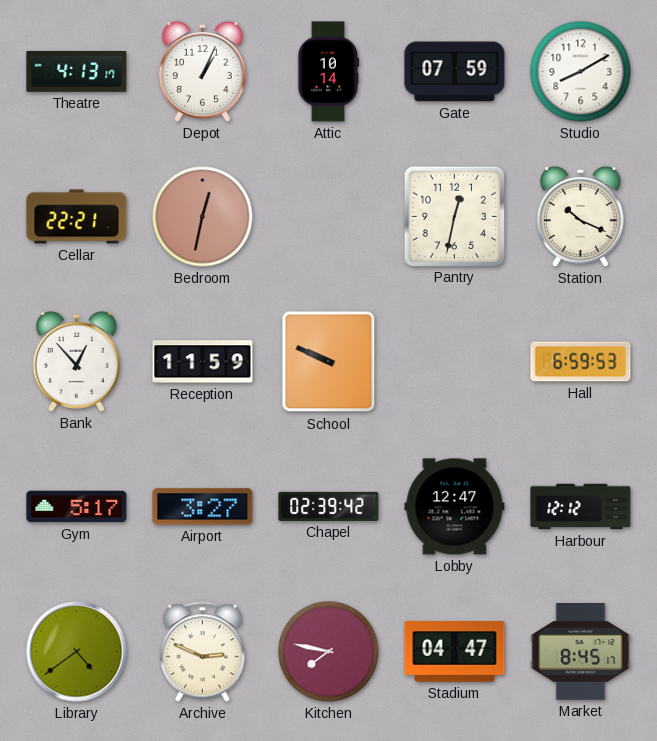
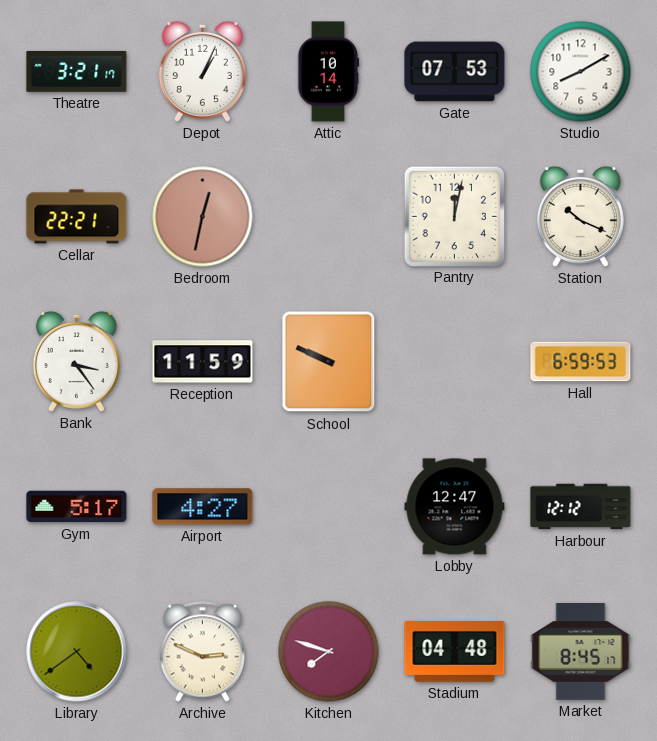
Theatre: 4:13 -> 3:21 (77, 72)
Gate: 07:59 -> 07:53 (455, 72)
Pantry: 12:32 -> 12:02 (454, 216)
Bank: 12:53 -> 3:24 (76, 361)
Airport: 3:27 -> 4:27 (203, 507)
Chapel: 02:39 -> none (329, 506)
Kitchen: 7:47 -> 7:48 (329, 652)
Stadium: 04:47 -> 04:48 (455, 652)
